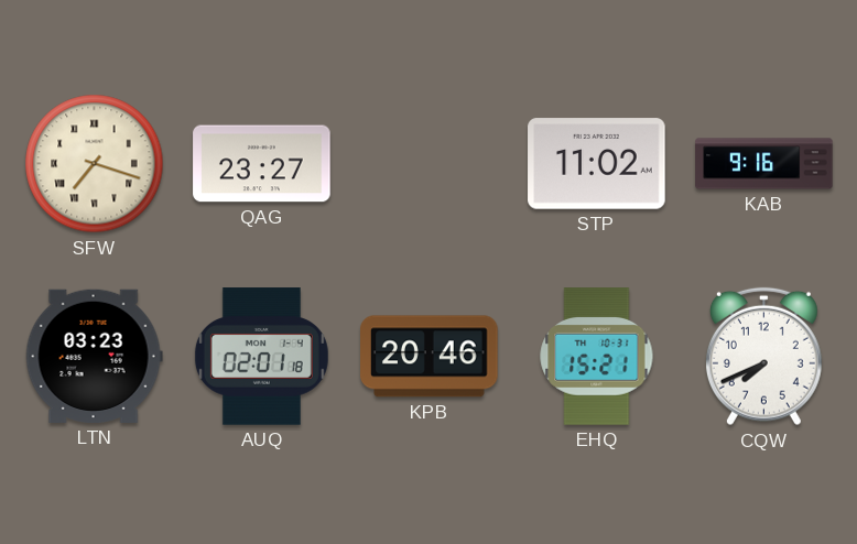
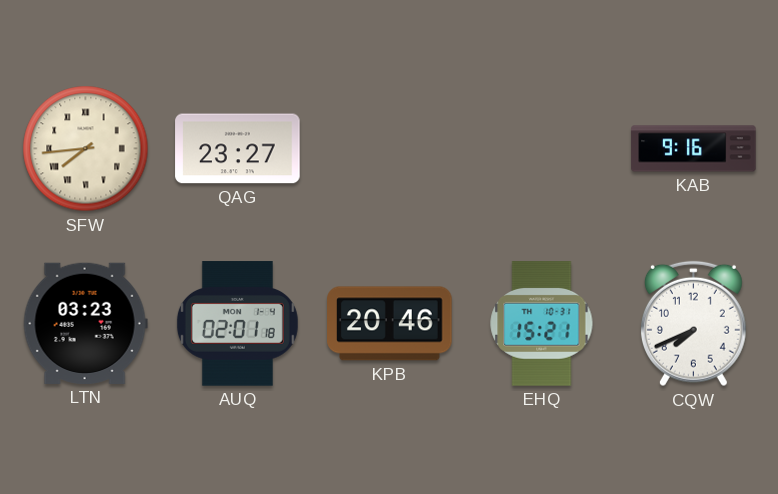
SFW: 7:18 -> 7:44 (86, 149)
STP: 11:02 -> none (597, 164)
